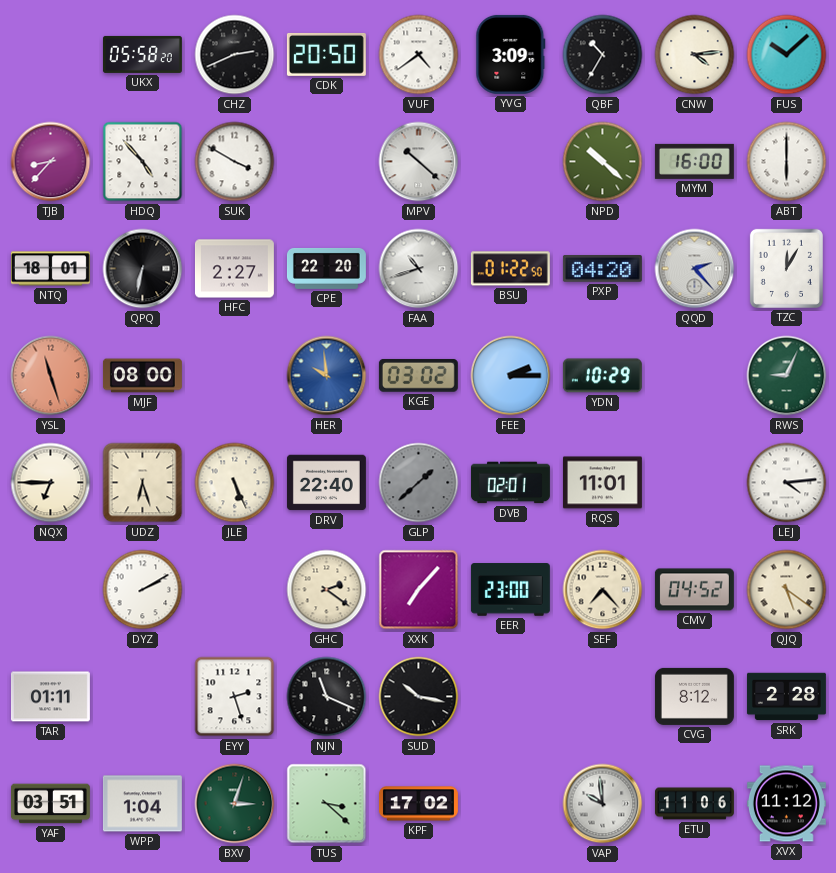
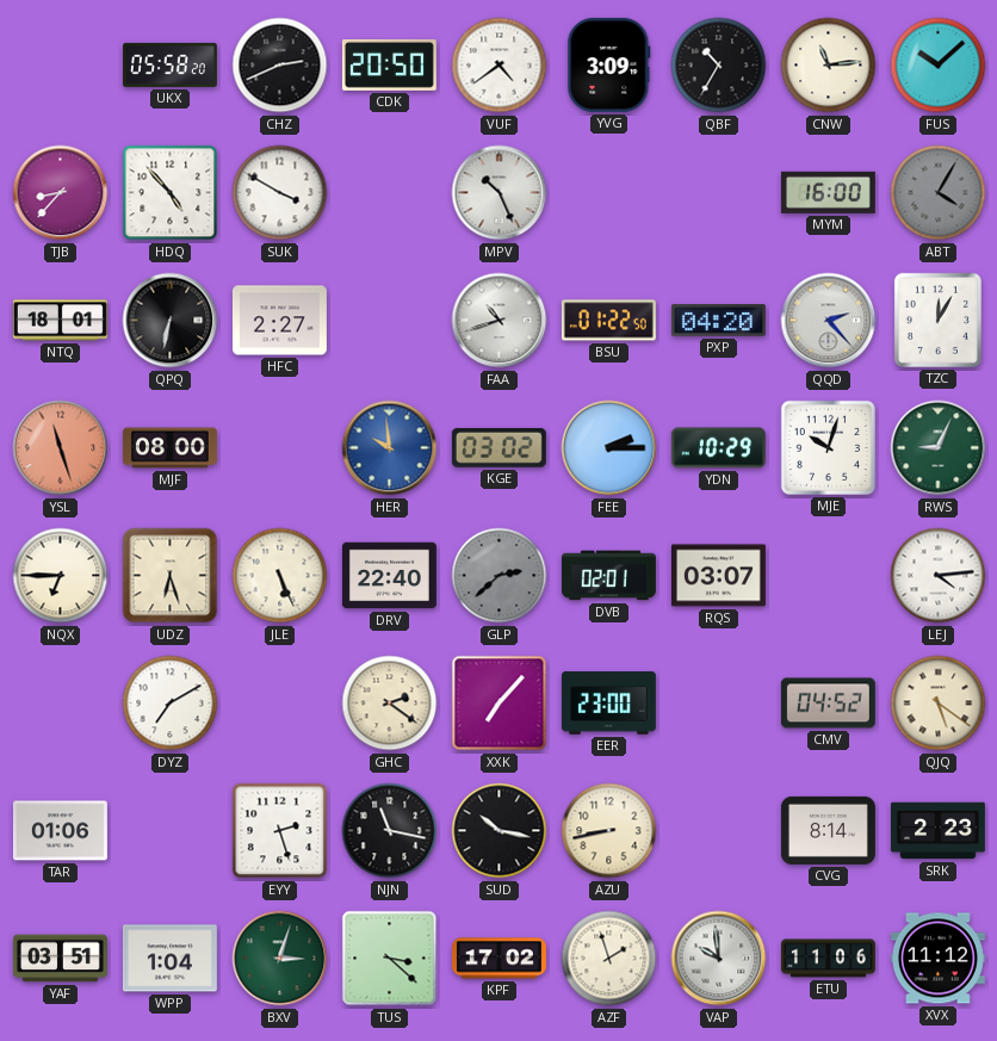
CNW: 4:14 -> 11:14 (829, 66)
MPV: 10:22 -> 10:26 (500, 193)
NPD: 10:22 -> none (603, 162)
ABT: 6:00 -> 4:05 (939, 193)
ABT dial: white -> grey (939, 193)
CPE: 22:20 -> none (326, 268)
MJE: none -> 10:03 (828, 447)
GLP: 1:38 -> 2:38 (500, 576)
RQS: 11:01 -> 03:07 (718, 576)
DYZ: 2:10 -> 7:10 (171, 704)
SEF: 7:23 -> none (603, 590)
TAR: 01:11 -> 01:06 (60, 831)
NJN: 11:19 -> 11:17 (390, 831)
AZU: none -> 8:43 (609, 831)
CVG: 8:12 -> 8:14 (828, 830)
SRK: 2:28 -> 2:23 (937, 831)
AZF: none -> 1:57 (609, 959)
